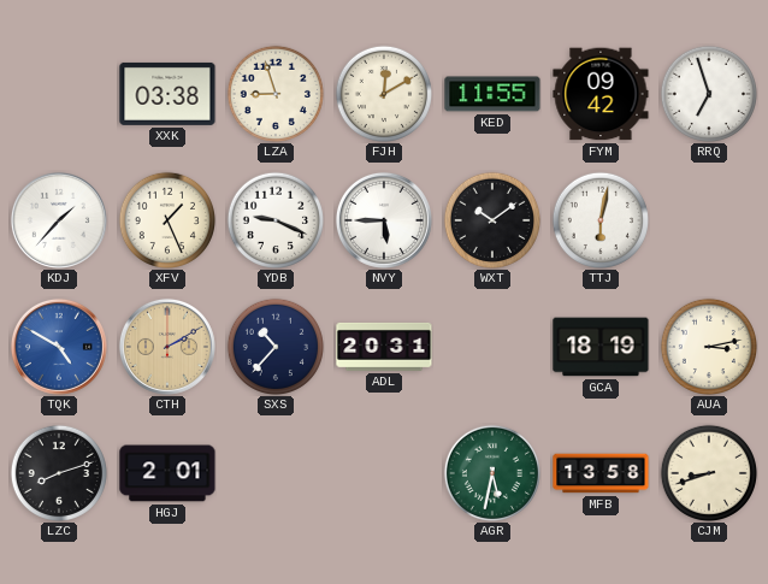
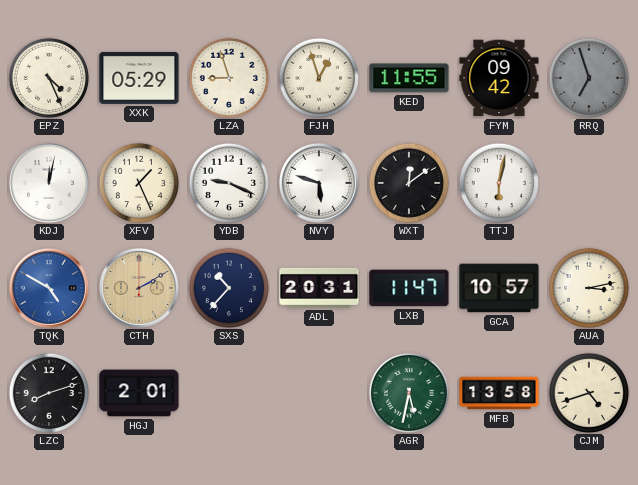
EPZ: none -> 4:26 (48, 77)
XXK: 03:38 -> 05:29 (139, 78)
FJH: 12:10 -> 12:57 (318, 77)
RRQ dial: white -> grey (588, 77)
KDJ: 1:37 -> 12:02 (49, 183)
NVY: 5:45 -> 5:48 (319, 183)
WXT: 10:09 -> 12:09 (408, 182)
LXB: none -> 11:47 (409, 288)
GCA: 18:19 -> 10:57 (499, 288)
CJM: 8:42 -> 4:42 (588, 392)
